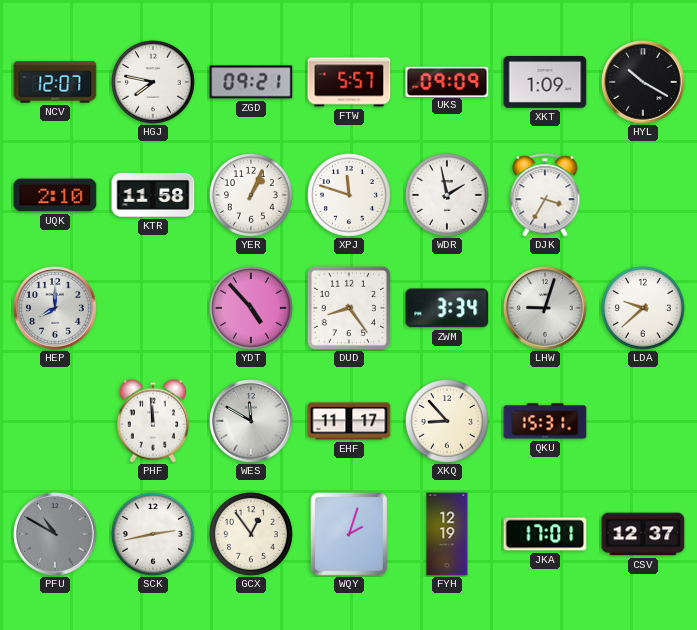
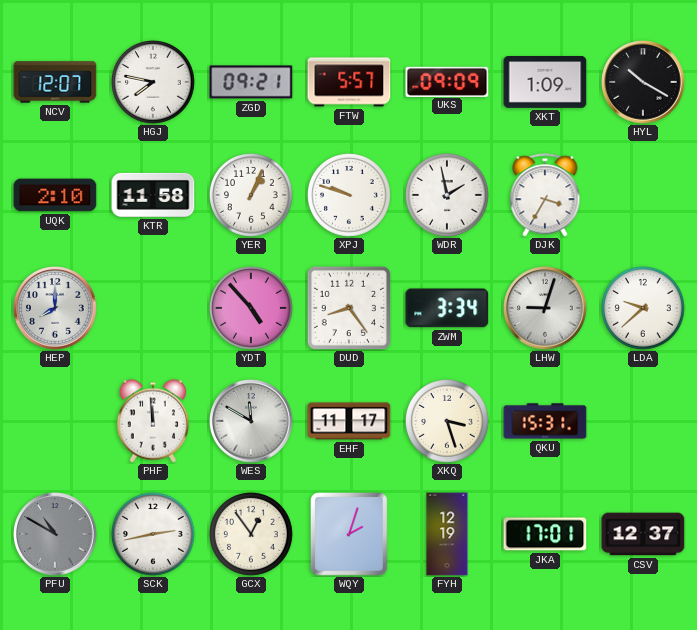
XPJ: 11:48 -> 9:48 (350, 196)
XKQ: 8:53 -> 3:27 (448, 422)
